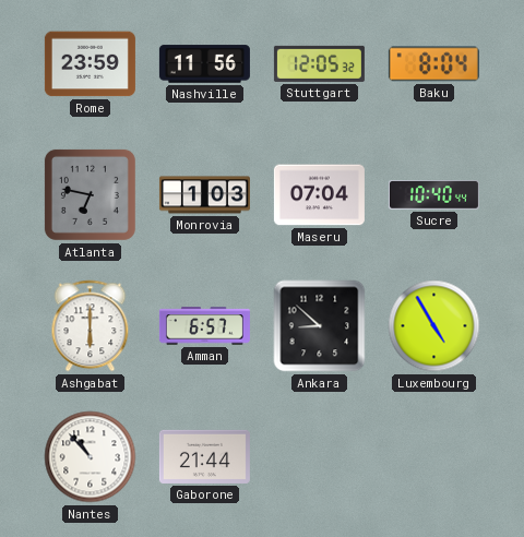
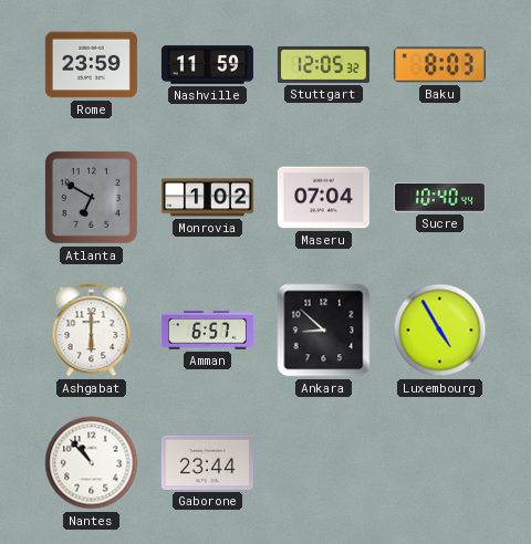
Nashville: 11:56 -> 11:59 (207, 65)
Baku: 8:04 -> 8:03 (439, 65)
Atlanta: 6:47 -> 6:50 (91, 197)
Monrovia: 1:03 -> 1:02 (207, 198)
Gaborone: 21:44 -> 23:44 (207, 462)
